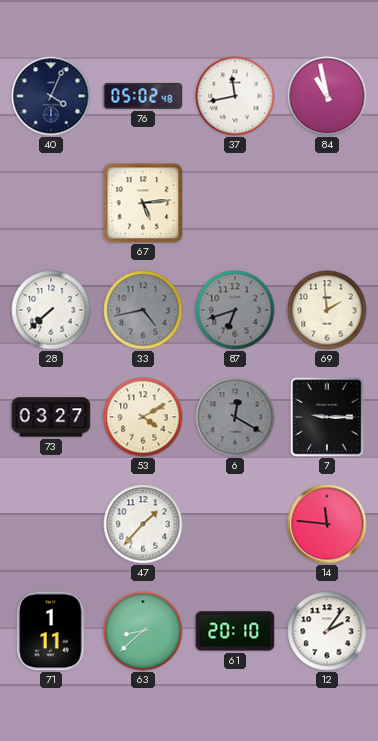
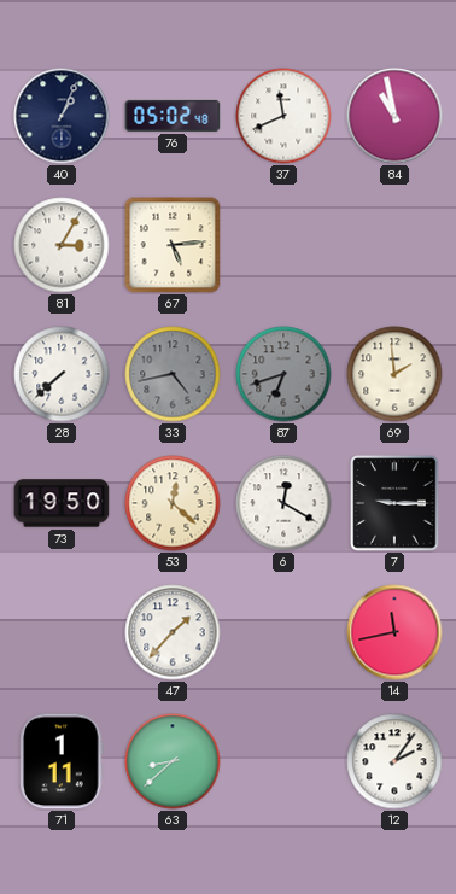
40: 4:04 -> 1:04 (62, 116)
37: 11:43 -> 11:41 (283, 116)
81: none -> 3:05 (62, 245)
73: 03:27 -> 19:50 (62, 503)
53: 4:10 -> 12:22 (173, 503)
6 dial: grey -> white (283, 503)
14: 11:46 -> 11:43 (394, 632)
61: 20:10 -> none (235, 631)
